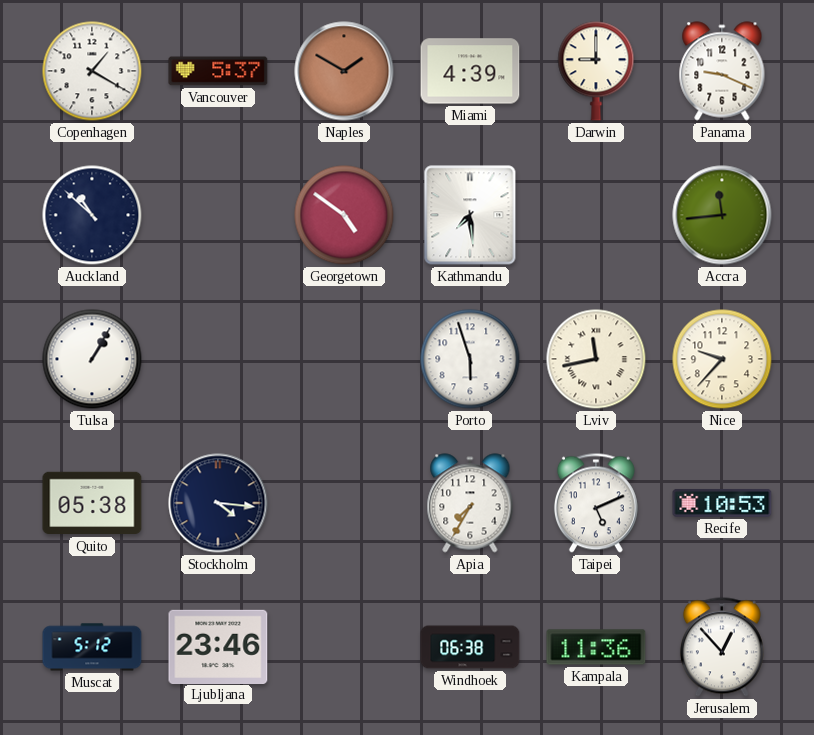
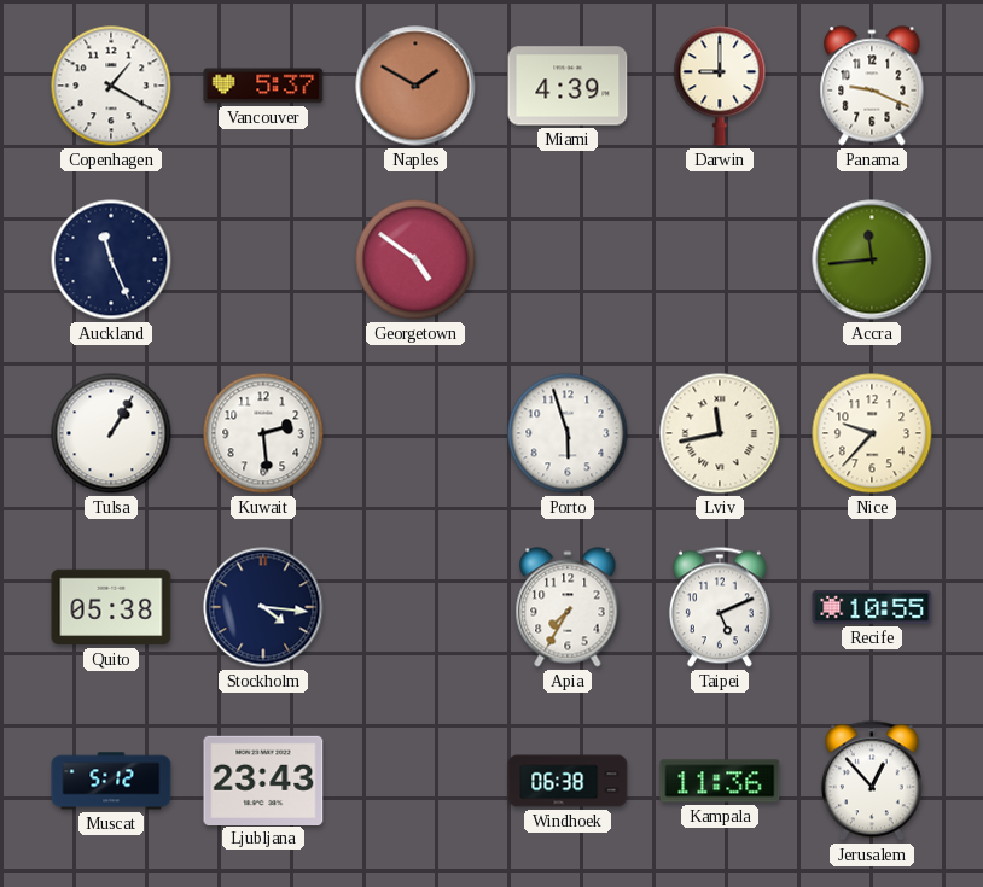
Auckland: 10:52 -> 11:26 (111, 259)
Kathmandu: 7:29 -> none (470, 215)
Kuwait: none -> 2:29 (263, 433)
Recife: 10:53 -> 10:55 (872, 607)
Ljubljana: 23:46 -> 23:43 (263, 780)
